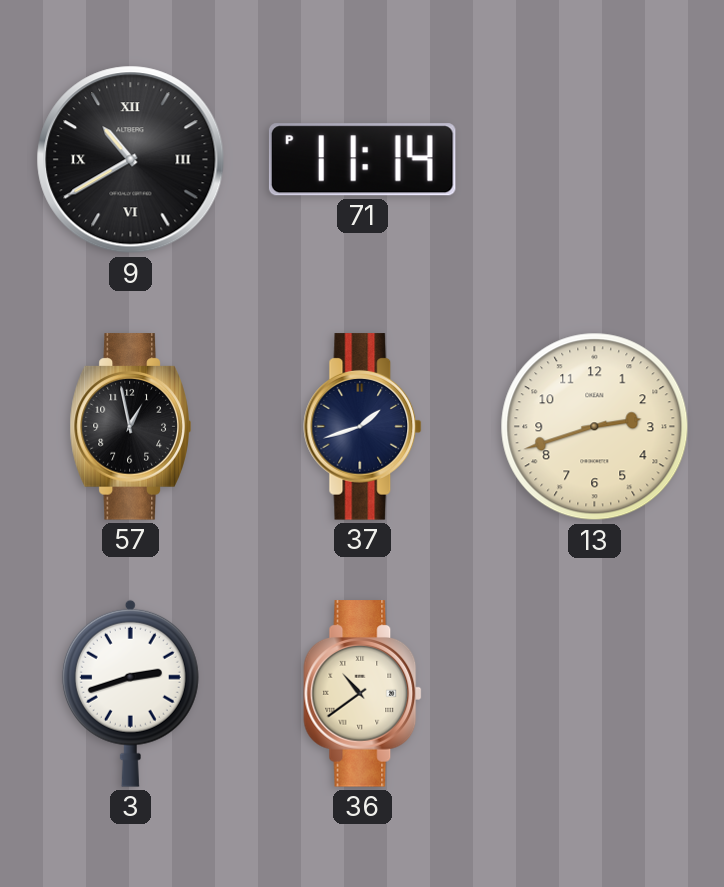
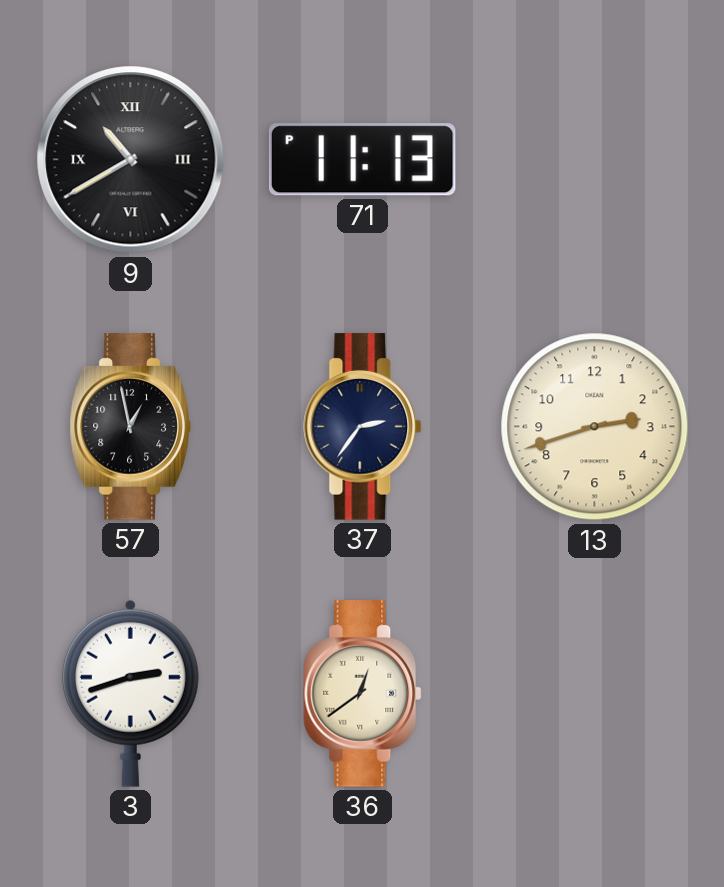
71: 11:14 -> 11:13 (362, 160)
37: 1:42 -> 2:36 (363, 427)
36: 10:39 -> 12:39 (363, 694)
